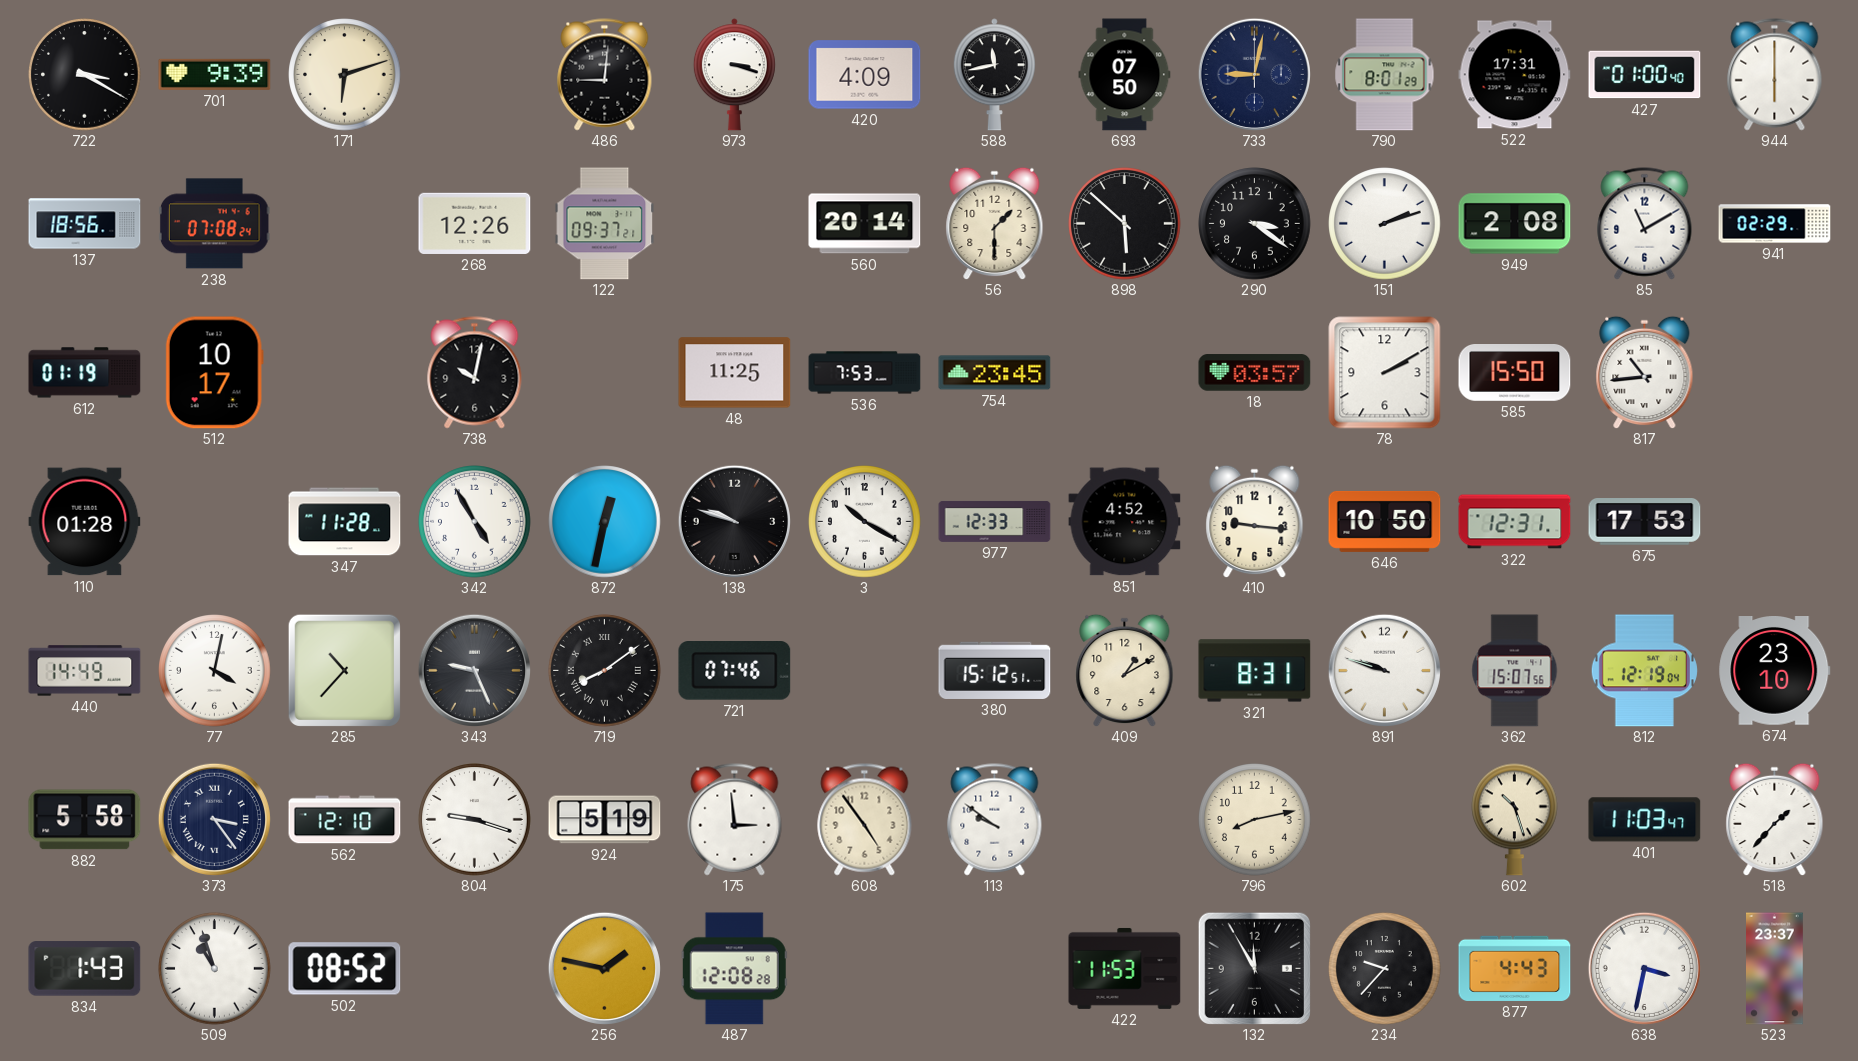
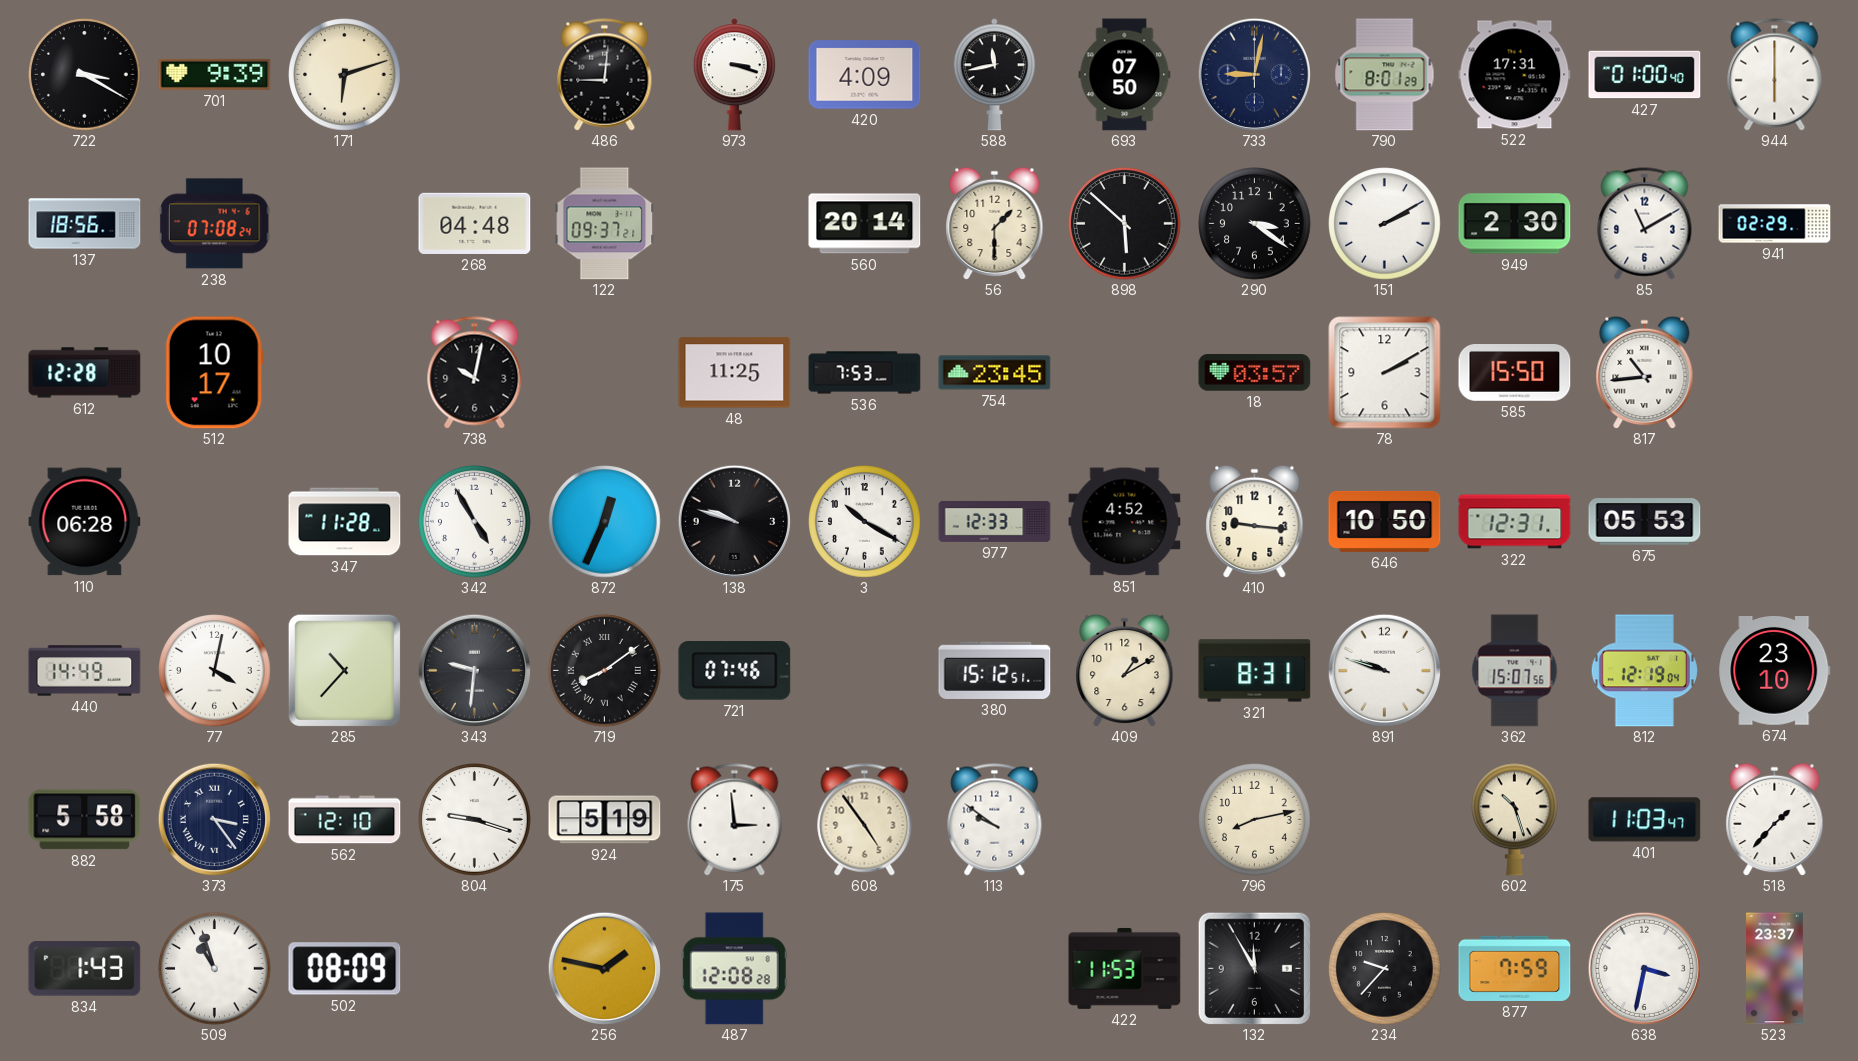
268: 12:26 -> 04:48 (475, 223)
151: 2:12 -> 2:10 (1385, 224)
949: 2:08 -> 2:30 (1515, 224)
612: 01:19 -> 12:28 (85, 373)
110: 01:28 -> 06:28 (85, 522)
872: 12:32 -> 12:34 (605, 522)
675: 17:53 -> 05:53 (1645, 522)
343: 9:26 -> 9:31 (474, 670)
502: 08:52 -> 08:09 (345, 969)
877: 4:43 -> 7:59 (1515, 968)
